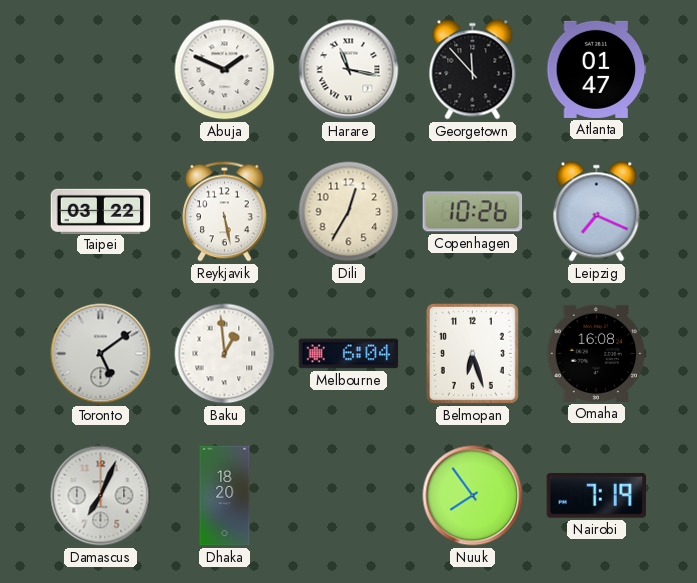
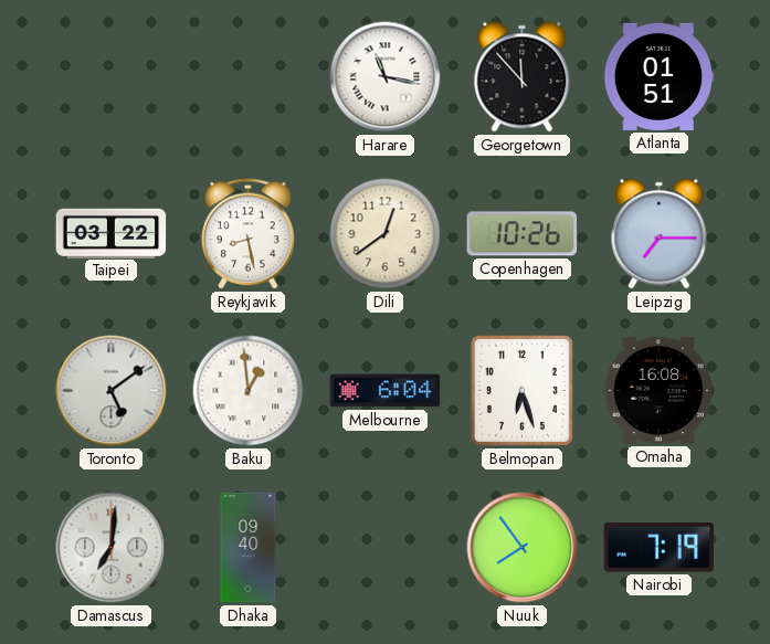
Abuja: 1:49 -> none (225, 70)
Atlanta: 01:47 -> 01:51 (660, 76)
Reykjavik: 5:28 -> 8:28 (249, 234)
Dili: 12:35 -> 12:39 (386, 234)
Leipzig: 7:19 -> 7:15 (660, 234)
Damascus: 7:04 -> 7:01 (112, 548)
Dhaka: 18:20 -> 09:40 (249, 548)
